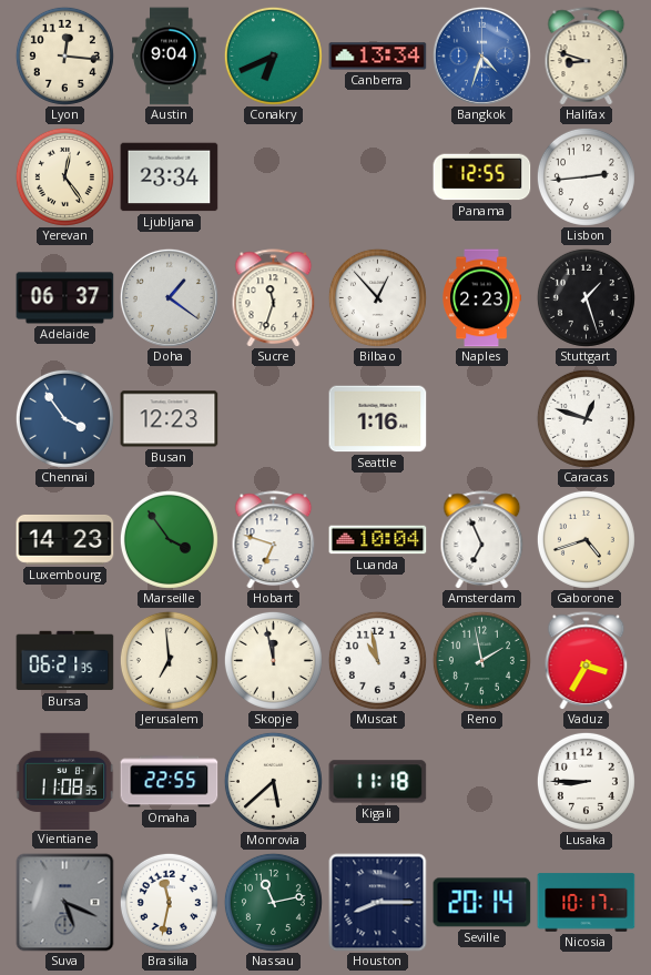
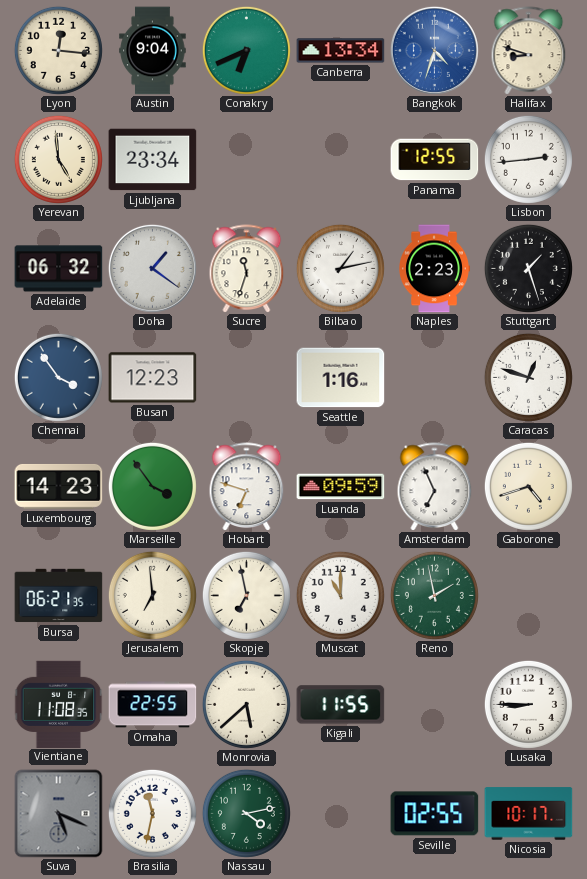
Yerevan: 12:24 -> 4:59 (58, 159)
Adelaide: 06:37 -> 06:32 (59, 269)
Bilbao: 12:53 -> 1:13 (340, 268)
Luanda: 10:04 -> 09:59 (341, 487)
Skopje: 11:58 -> 6:58 (246, 595)
Muscat: 10:58 -> 11:00 (340, 595)
Vaduz: 3:35 -> none (587, 660)
Kigali: 11:18 -> 11:55 (341, 705)
Nassau: 11:13 -> 4:13 (246, 813)
Houston: 8:15 -> none (378, 903)
Seville: 20:14 -> 02:55 (435, 814)
